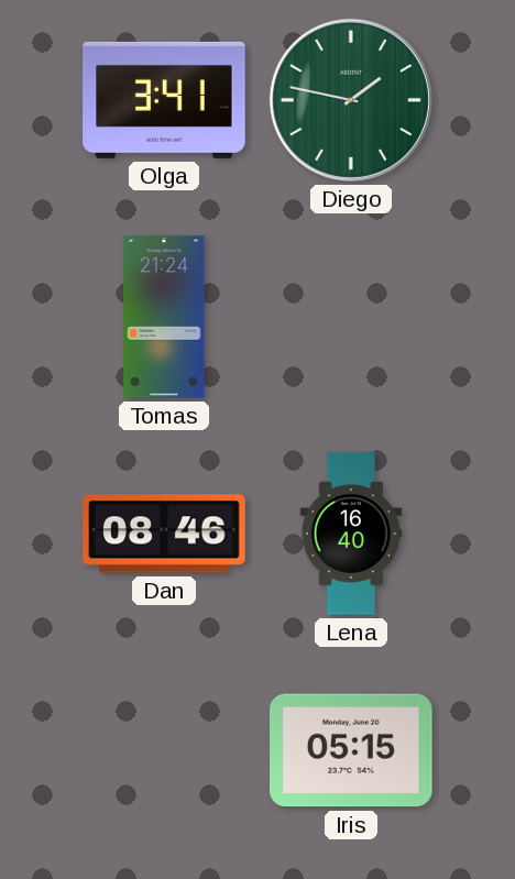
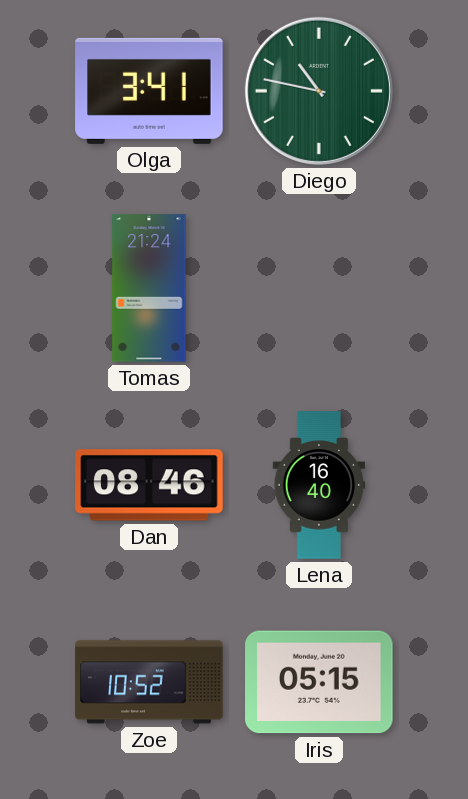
Diego: 1:47 -> 10:47 (319, 91)
Zoe: none -> 10:52 (149, 682)
